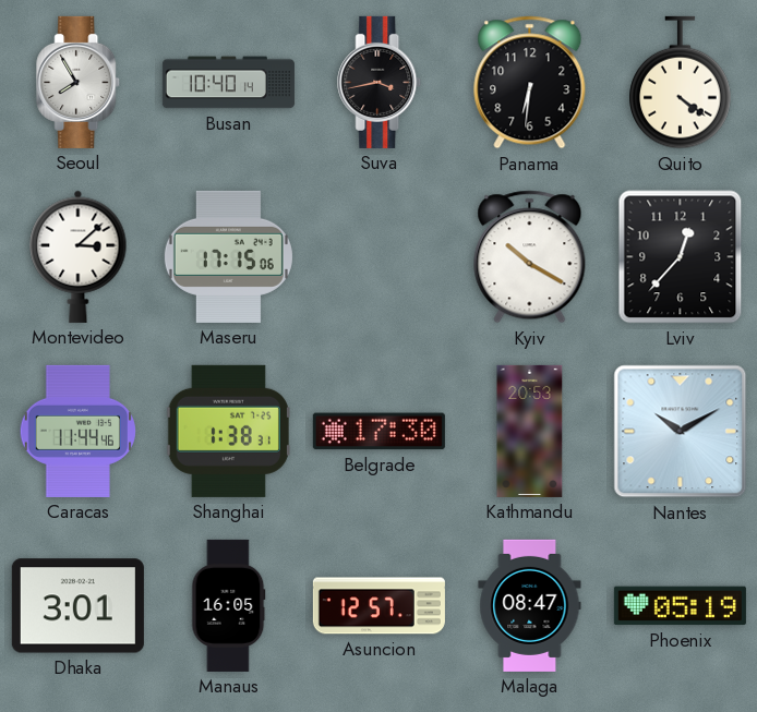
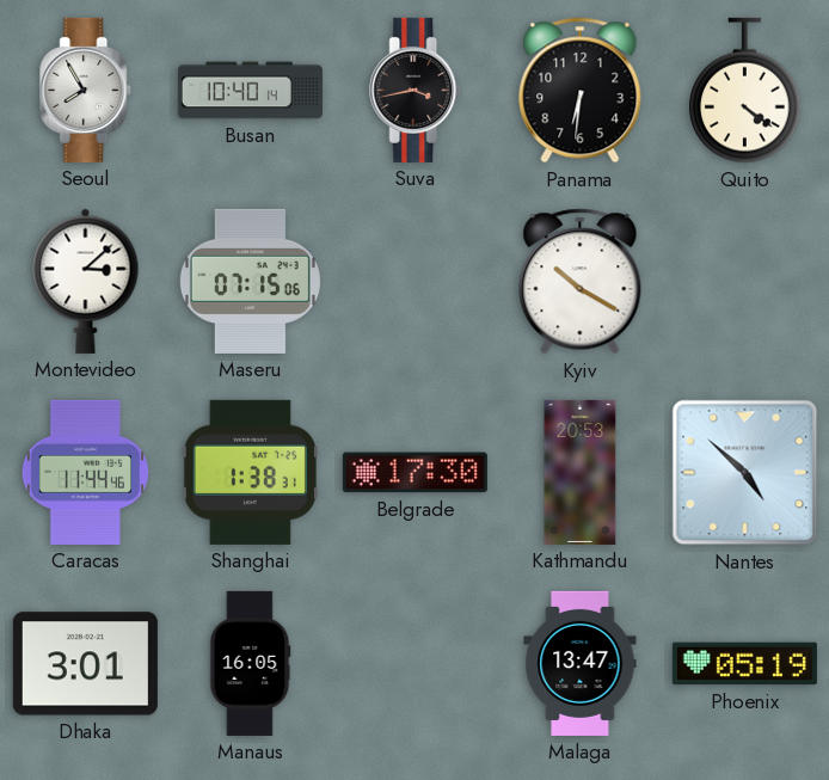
Maseru: 17:15 -> 07:15 (250, 281)
Lviv: 12:37 -> none (681, 257)
Nantes: 10:10 -> 4:52 (745, 473)
Asuncion: 12:57 -> none (378, 606)
Malaga: 08:47 -> 13:47 (581, 663)
